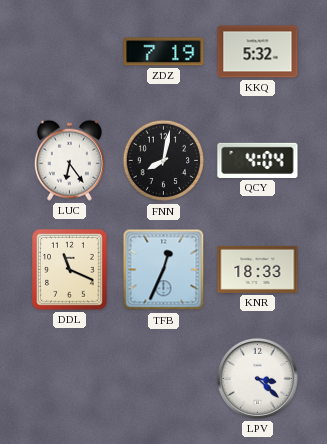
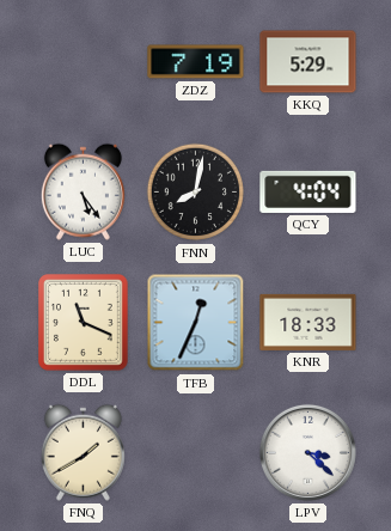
KKQ: 5:32 -> 5:29 (308, 62)
LUC: 6:24 -> 5:24 (83, 191)
FNQ: none -> 1:40 (83, 452)
